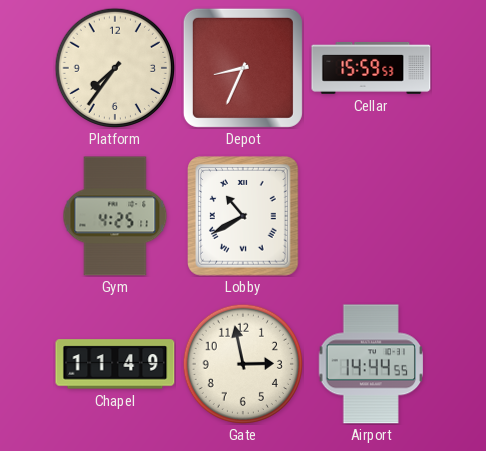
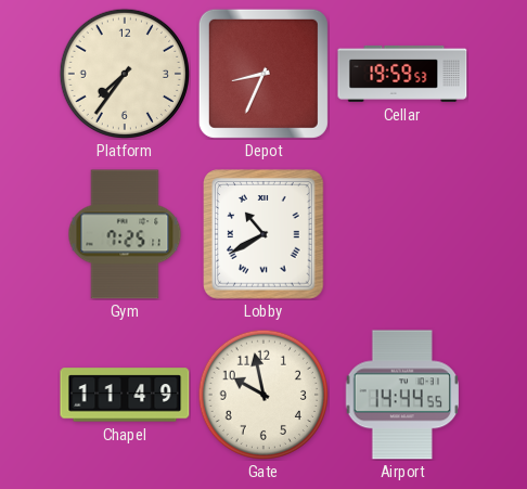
Cellar: 15:59 -> 19:59 (402, 74)
Gym: 4:25 -> 7:25 (125, 234)
Gate: 2:58 -> 9:58 (262, 394)
